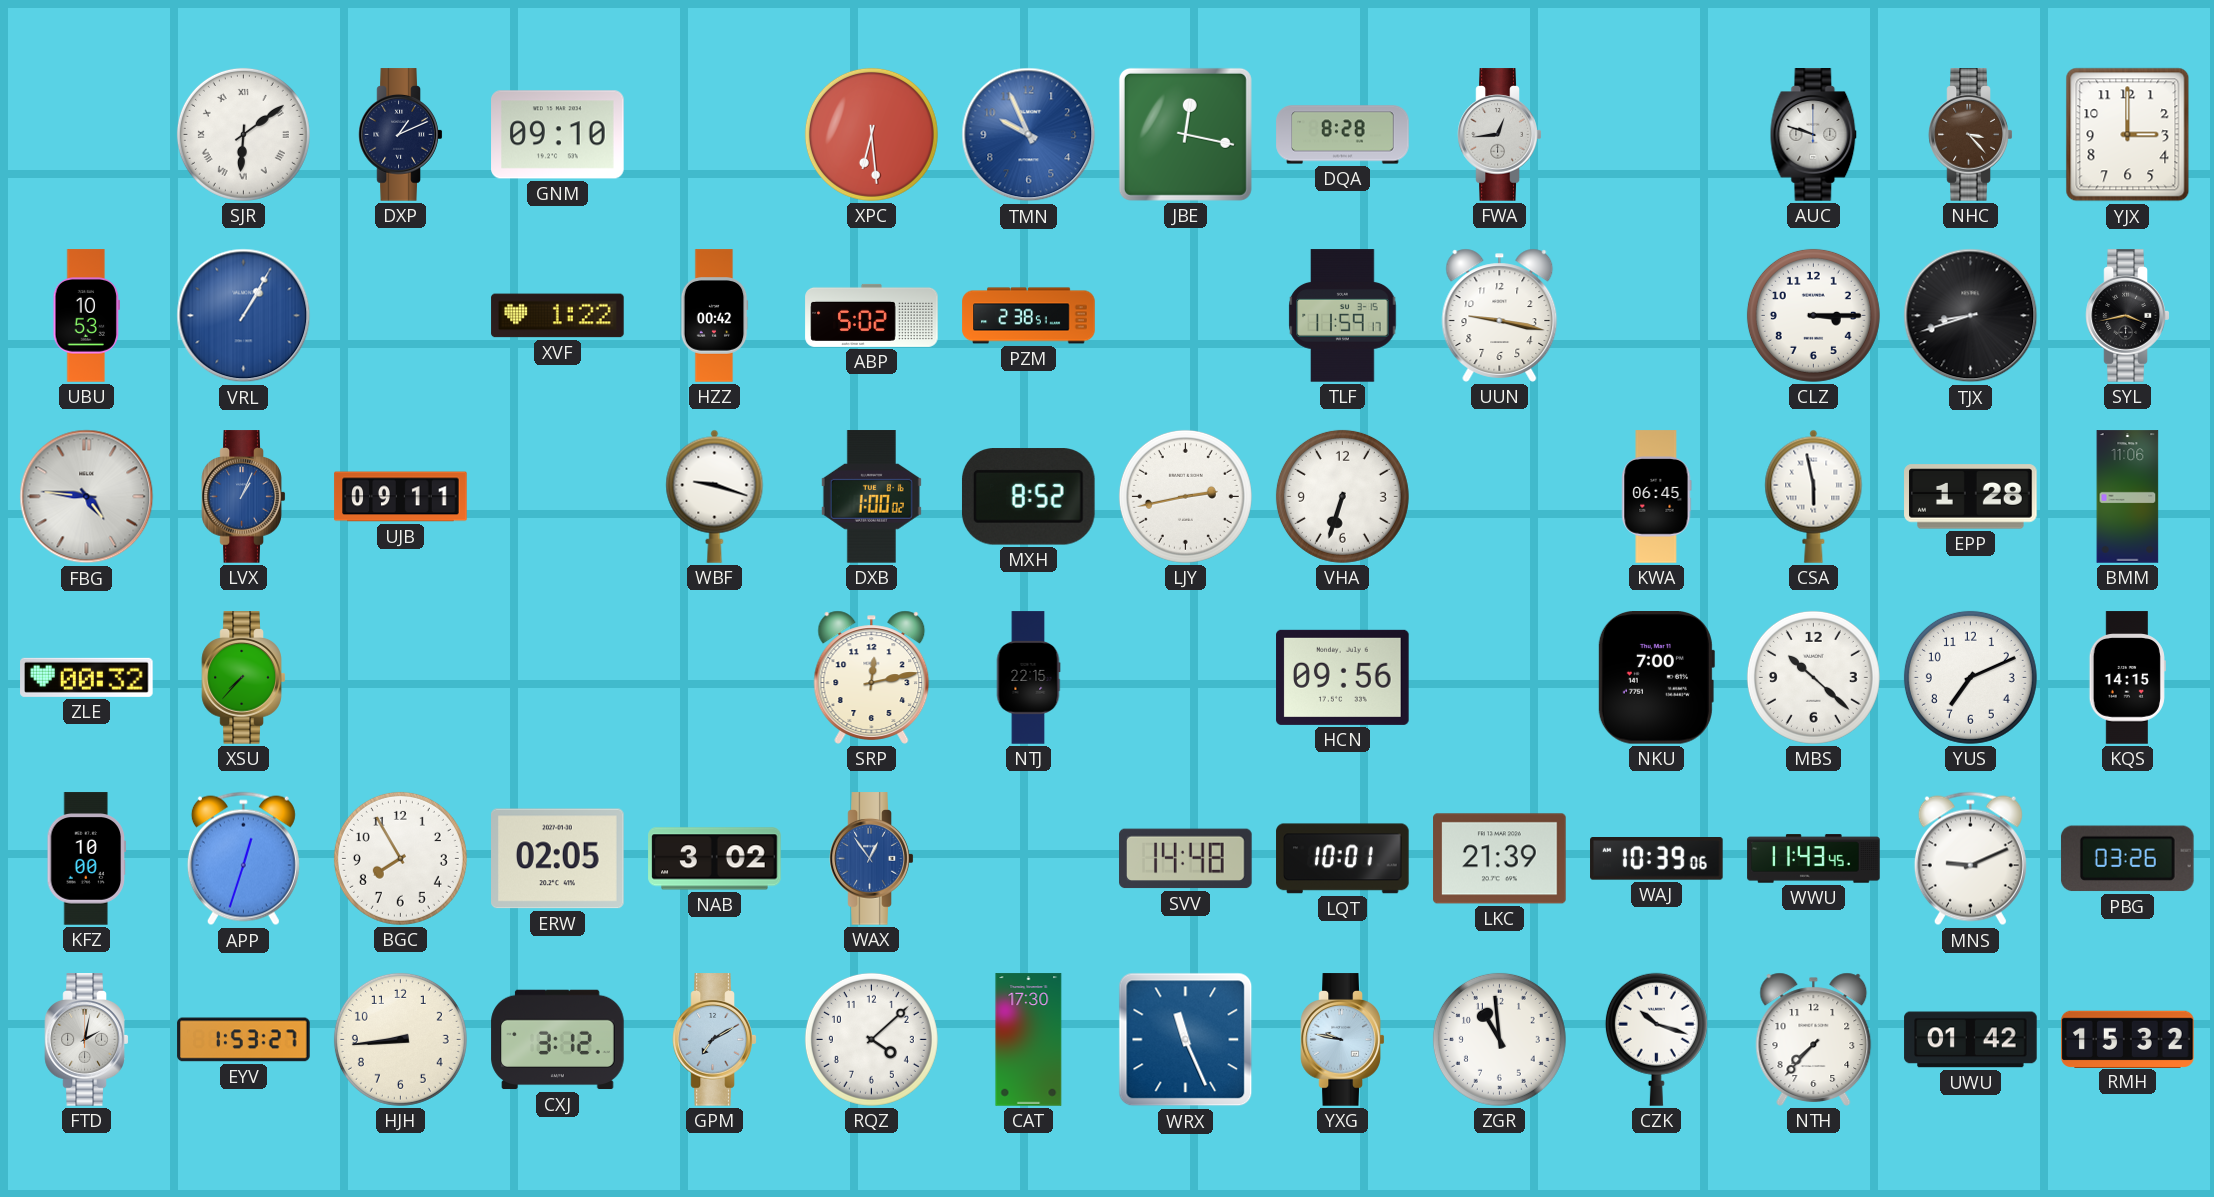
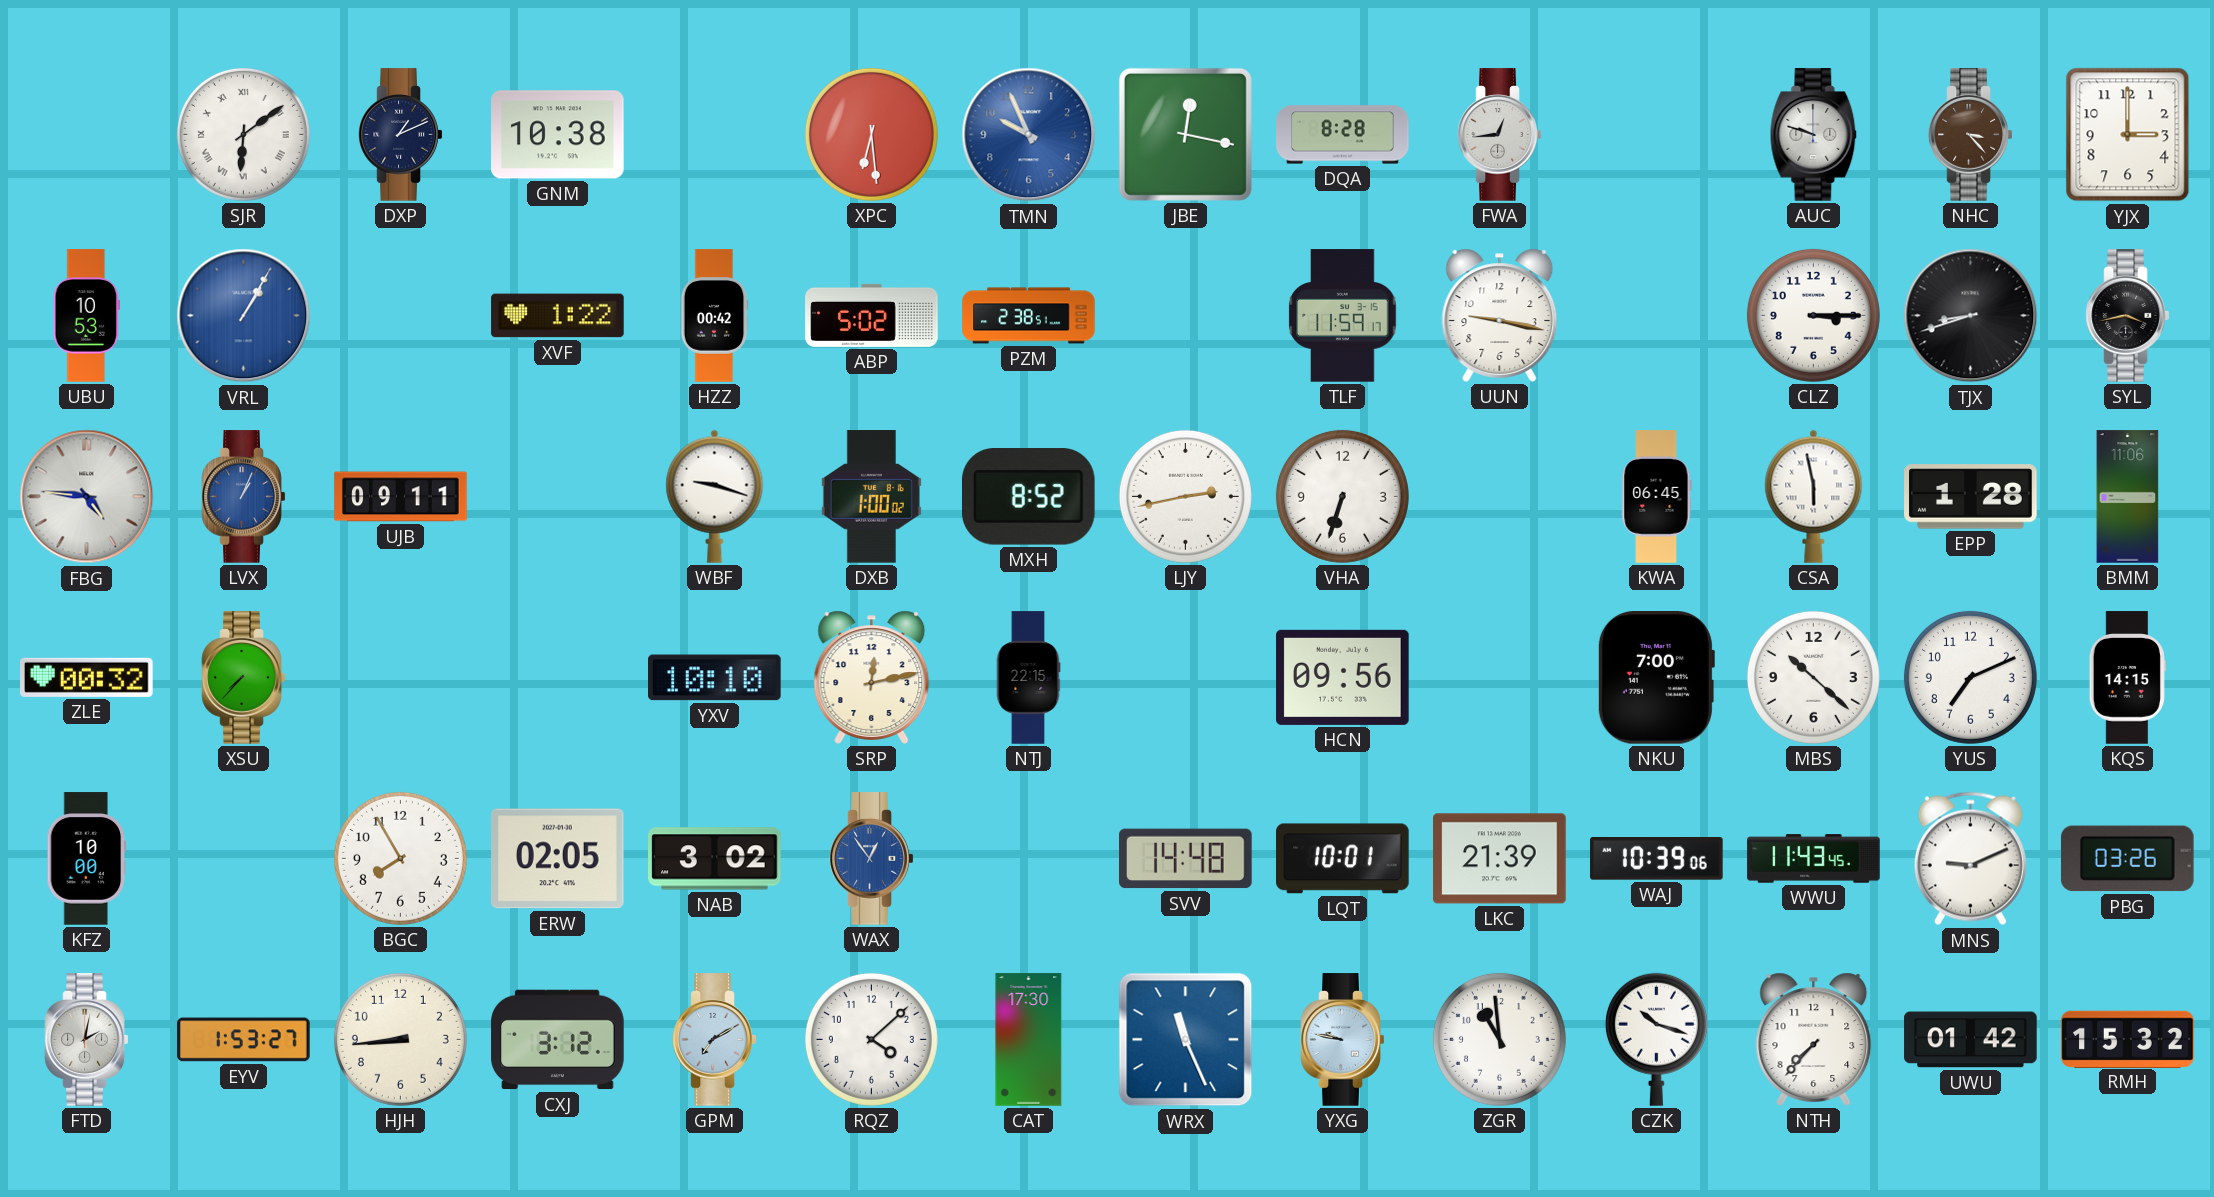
GNM: 09:10 -> 10:38 (558, 135)
YXV: none -> 10:10 (715, 678)
APP: 12:33 -> none (243, 859)
